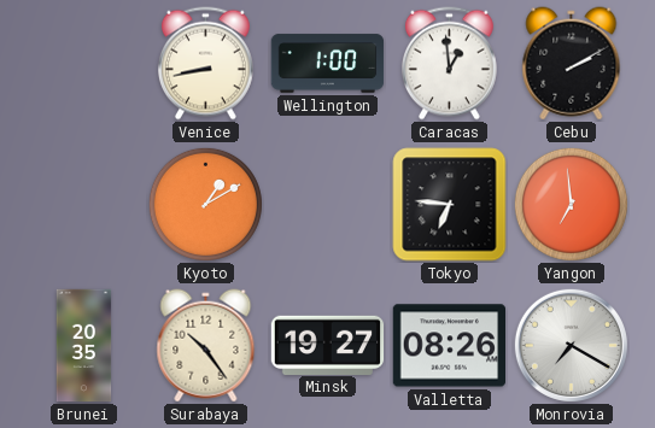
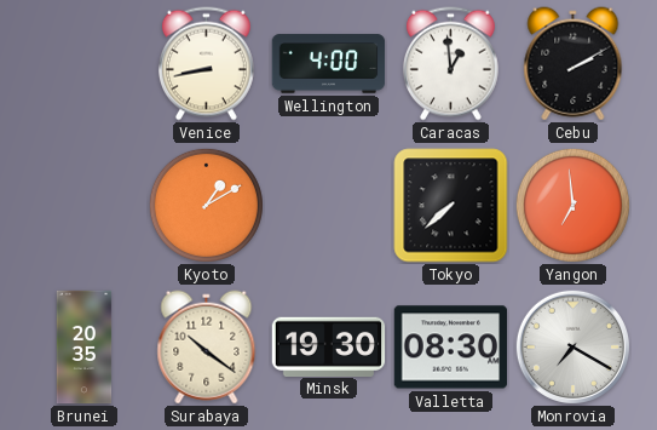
Wellington: 1:00 -> 4:00 (329, 64)
Tokyo: 6:46 -> 7:38 (451, 206)
Surabaya: 10:24 -> 10:21 (207, 348)
Minsk: 19:27 -> 19:30 (329, 346)
Valletta: 08:26 -> 08:30 (450, 348)
